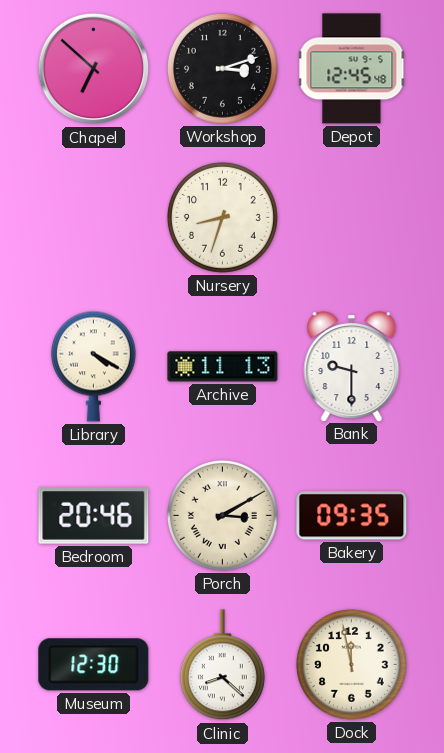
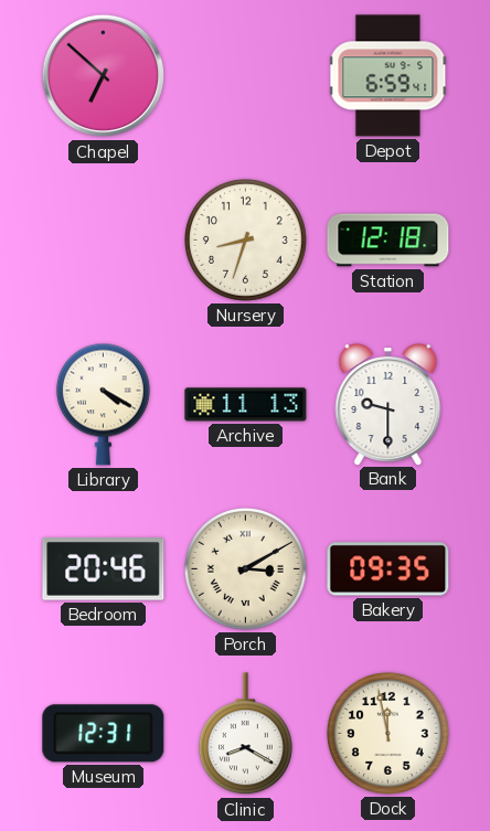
Workshop: 3:12 -> none (222, 68)
Depot: 12:45 -> 6:59 (388, 76)
Station: none -> 12:18 (388, 241)
Museum: 12:30 -> 12:31 (104, 734)
Clinic: 8:22 -> 8:20 (245, 734)
